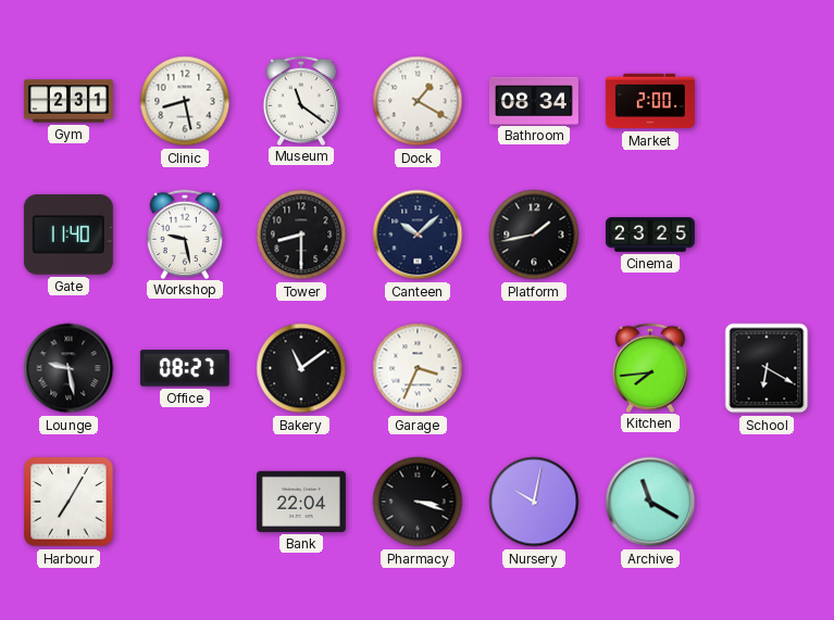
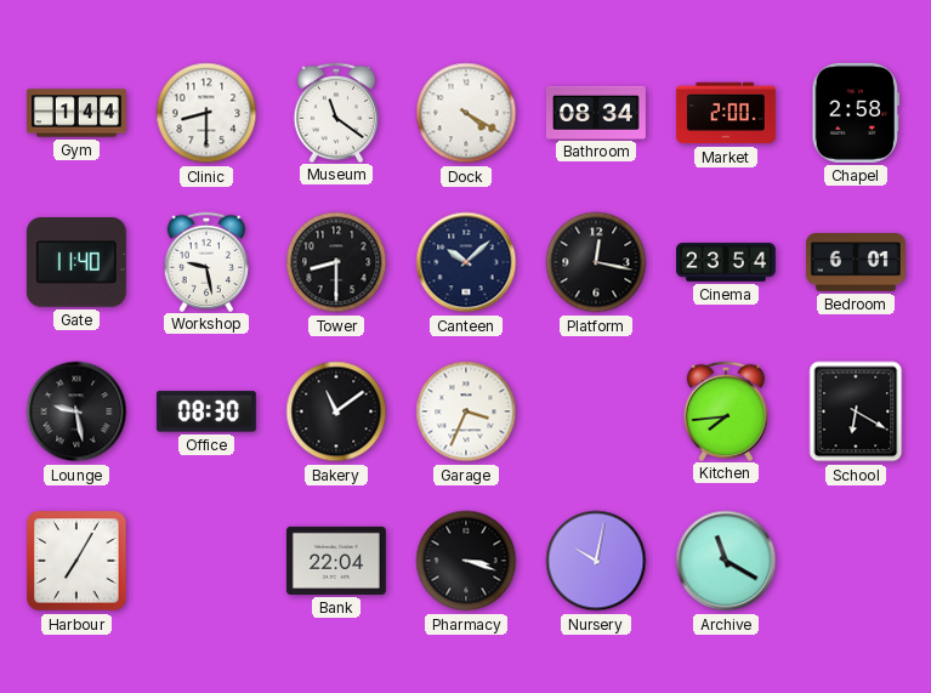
Gym: 2:31 -> 1:44 (76, 113)
Clinic: 8:28 -> 8:30 (206, 113)
Dock: 1:20 -> 4:20 (466, 113)
Chapel: none -> 2:58 (855, 113)
Platform: 1:43 -> 12:17 (596, 262)
Cinema: 23:25 -> 23:54 (726, 262)
Bedroom: none -> 6:01 (856, 263)
Office: 08:27 -> 08:30 (206, 411)
